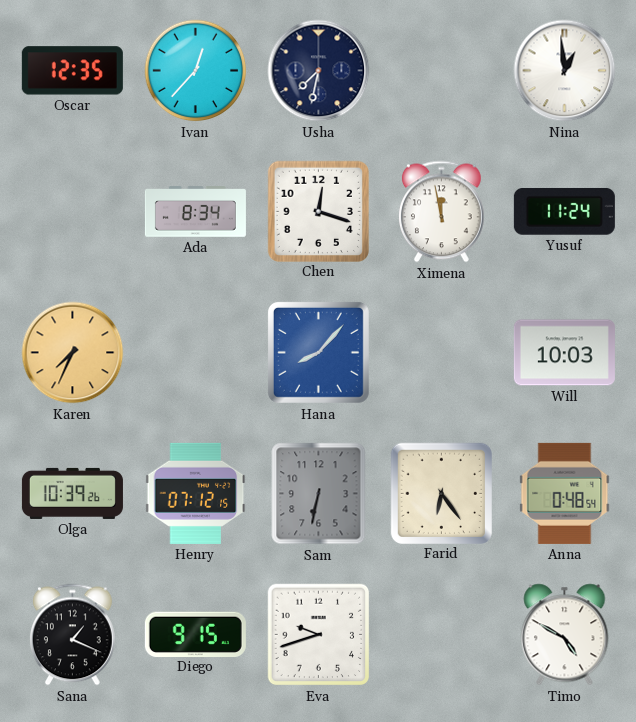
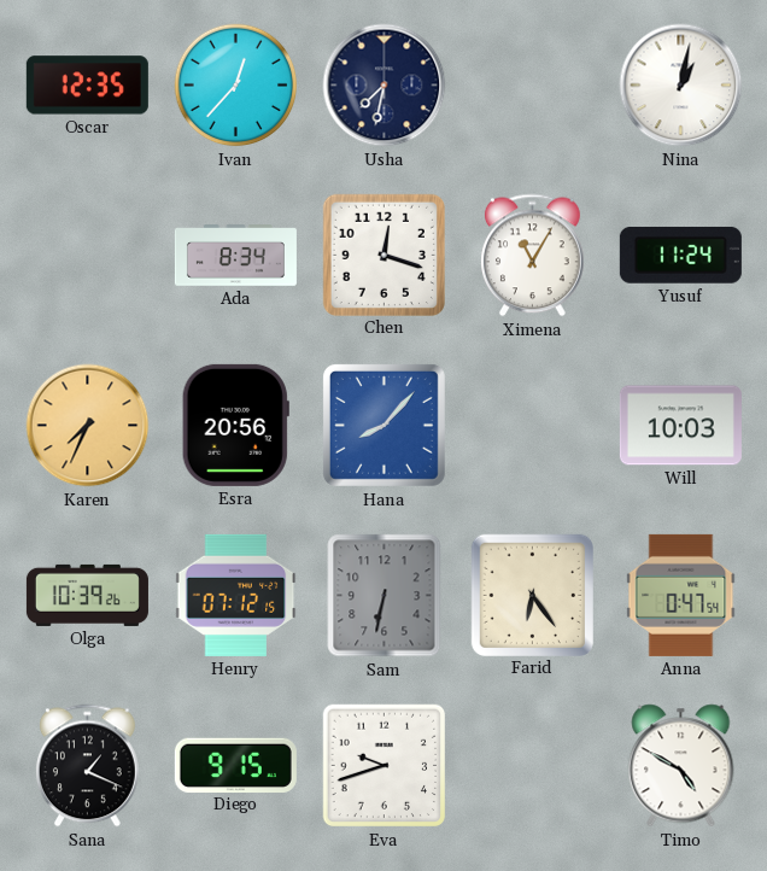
Nina: 12:59 -> 1:02 (681, 86)
Ximena: 11:58 -> 11:05 (533, 256)
Esra: none -> 20:56 (235, 425)
Anna: 0:48 -> 0:47 (681, 595)
